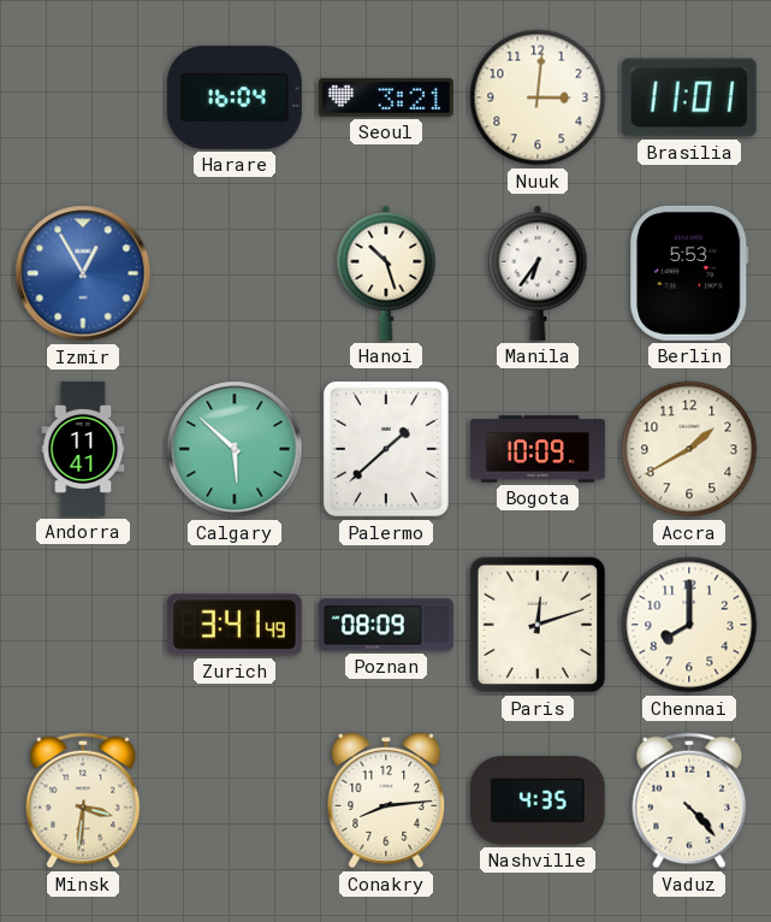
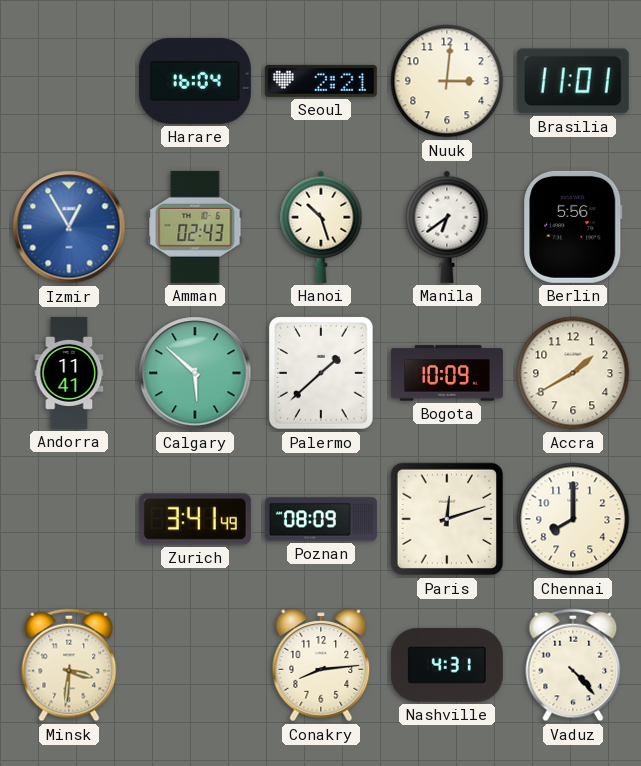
Seoul: 3:21 -> 2:21 (321, 81)
Amman: none -> 02:43 (195, 227)
Manila: 6:36 -> 6:39 (447, 227)
Berlin: 5:53 -> 5:56 (573, 227)
Nashville: 4:35 -> 4:31 (447, 665)
